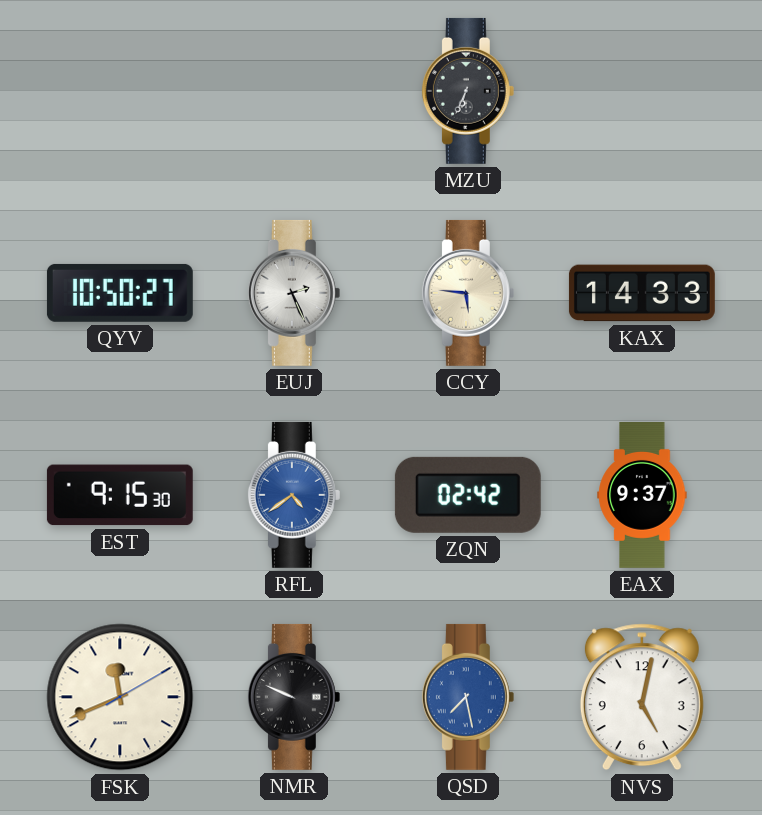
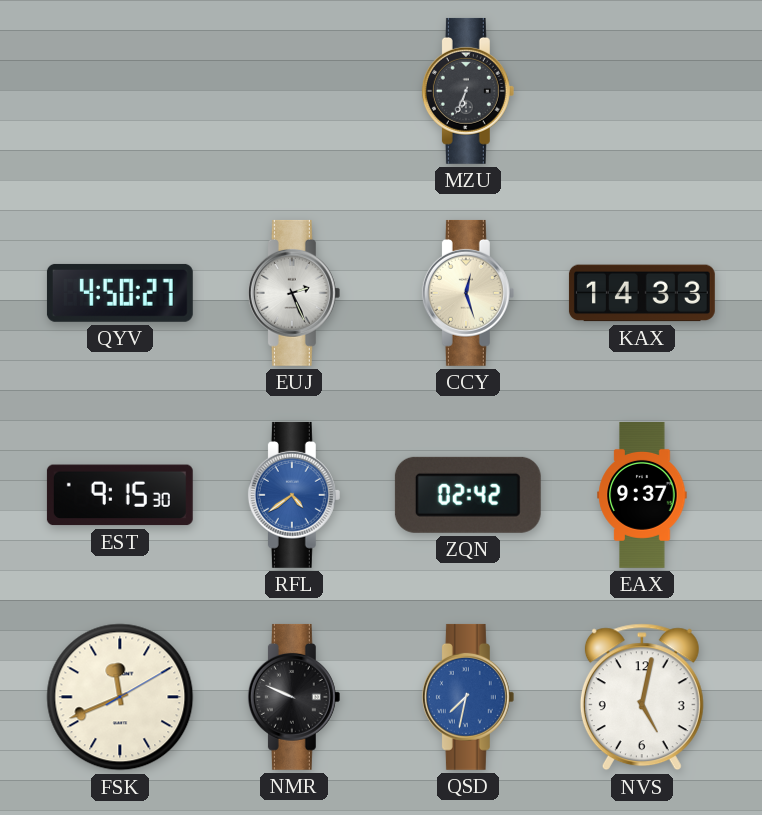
QYV: 10:50 -> 4:50 (120, 293)
CCY: 5:46 -> 12:27 (468, 293)
QSD: 7:28 -> 7:32 (468, 697)
